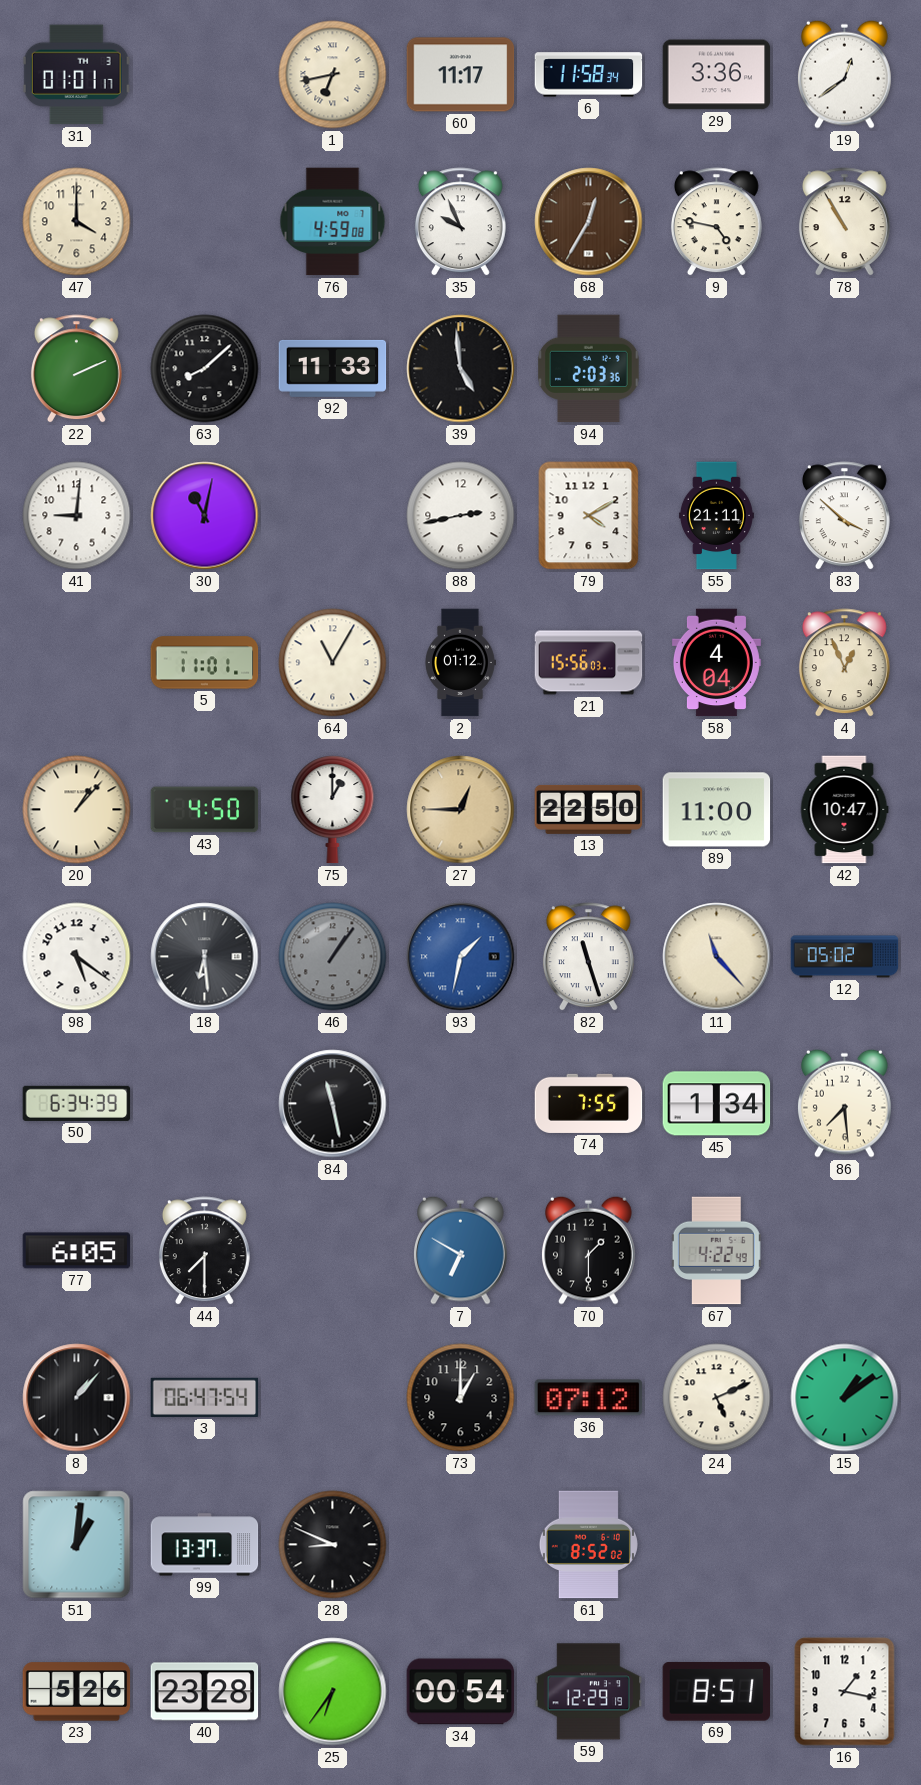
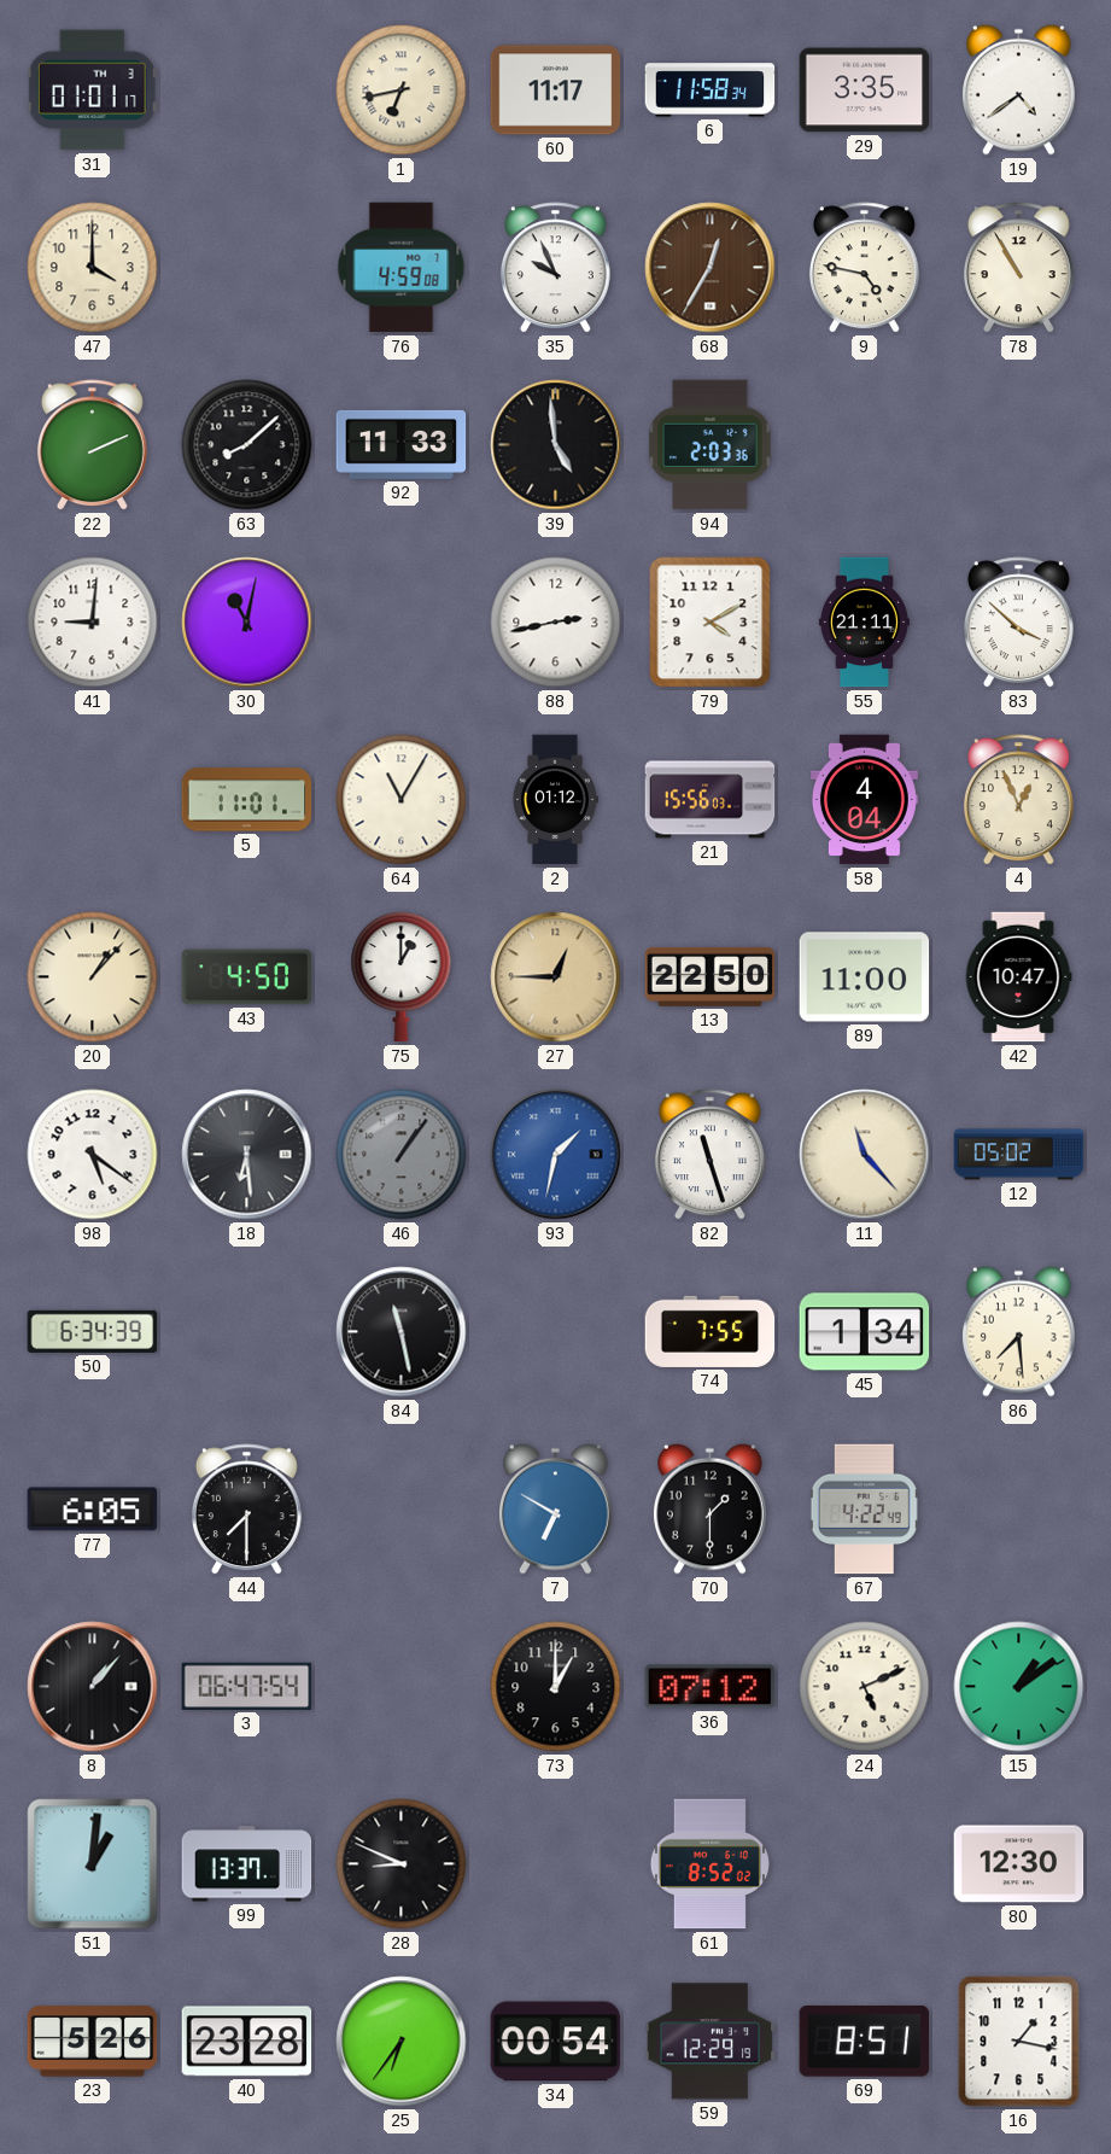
29: 3:36 -> 3:35 (865, 91)
19: 12:39 -> 4:39 (1019, 89)
80: none -> 12:30 (1019, 1864)
